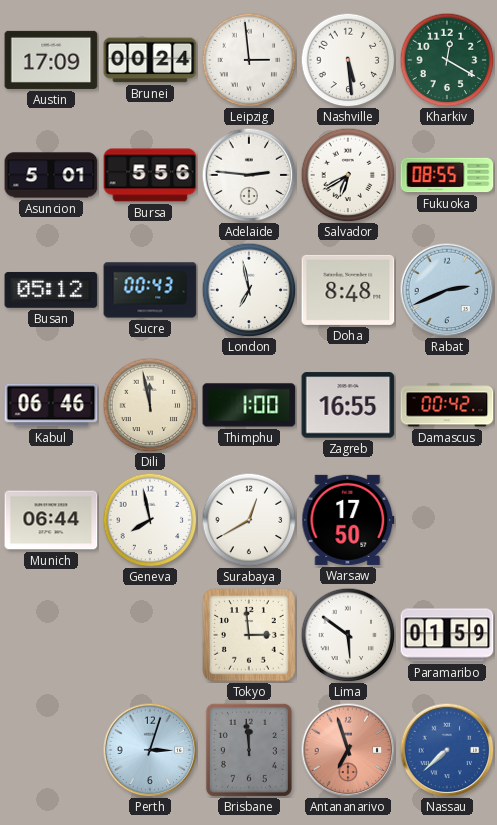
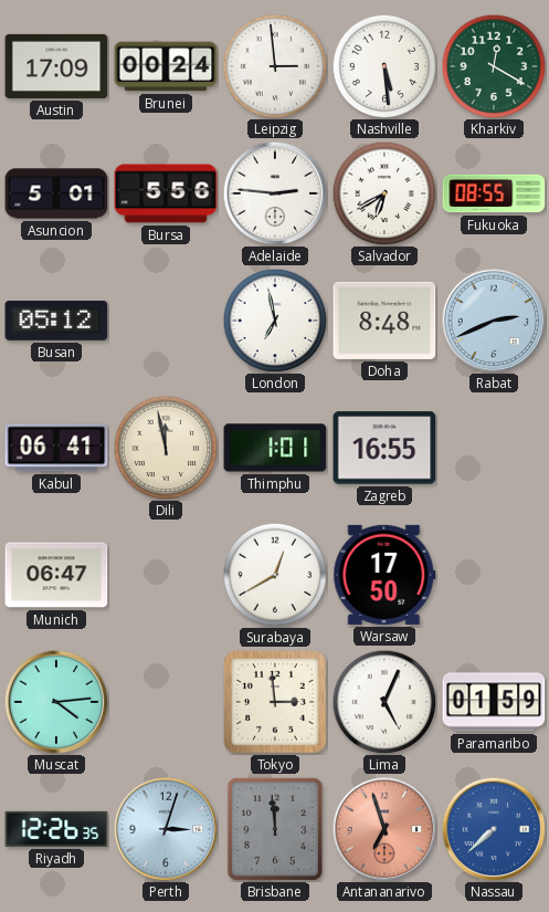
Sucre: 00:43 -> none (150, 290)
Kabul: 06:46 -> 06:41 (56, 448)
Thimphu: 1:00 -> 1:01 (275, 448)
Damascus: 00:42 -> none (447, 405)
Munich: 06:44 -> 06:47 (56, 575)
Geneva: 7:58 -> none (150, 520)
Muscat: none -> 4:14 (56, 702)
Lima: 5:51 -> 5:04 (384, 702)
Riyadh: none -> 12:26 (56, 829)
